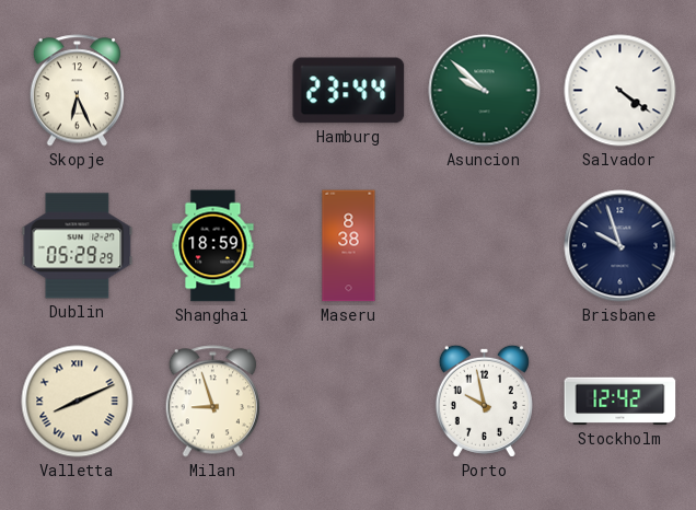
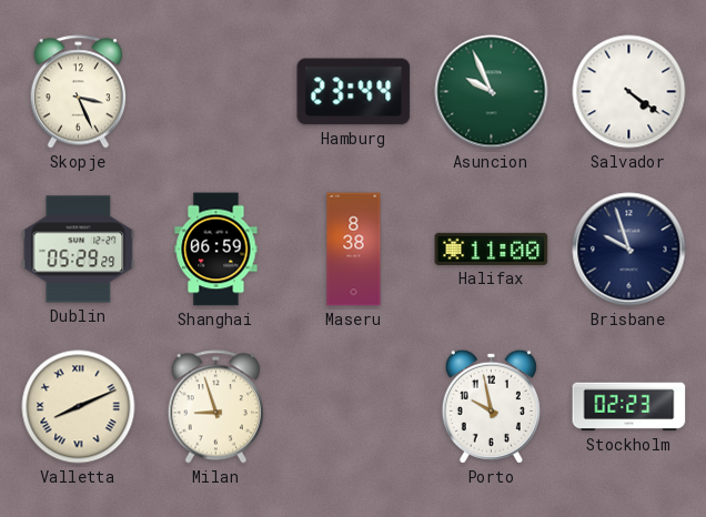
Skopje: 6:26 -> 3:26 (79, 92)
Asuncion: 9:52 -> 9:56 (492, 92)
Shanghai: 18:59 -> 06:59 (216, 250)
Halifax: none -> 11:00 (492, 249)
Stockholm: 12:42 -> 02:23 (629, 407)
